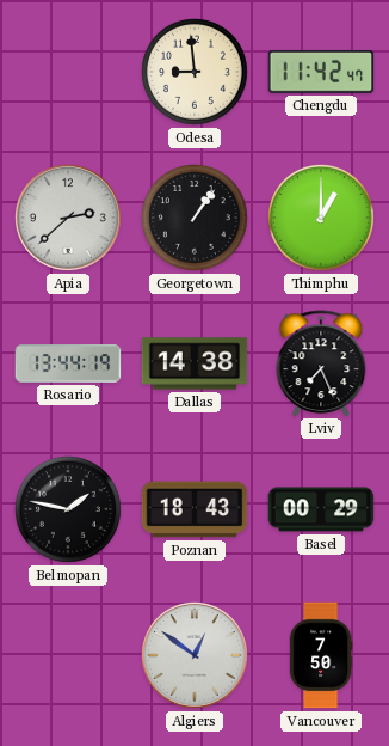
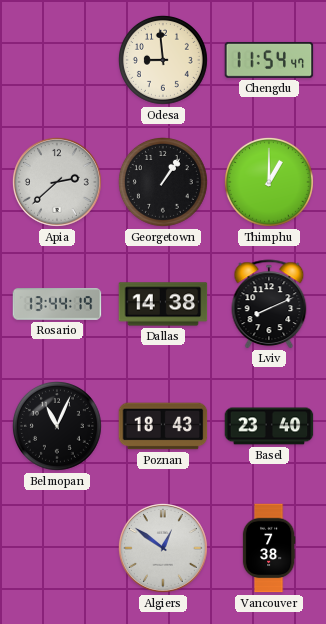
Chengdu: 11:42 -> 11:54 (269, 60)
Lviv: 7:26 -> 8:11 (269, 304)
Belmopan: 1:47 -> 11:04 (57, 426)
Basel: 00:29 -> 23:40 (269, 426)
Vancouver: 7:50 -> 7:38 (269, 548)
